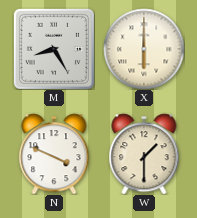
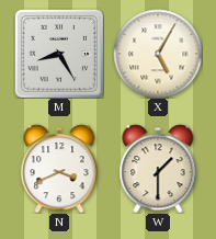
X: 6:00 -> 5:05 (158, 54)
N: 3:49 -> 3:41 (59, 169)
